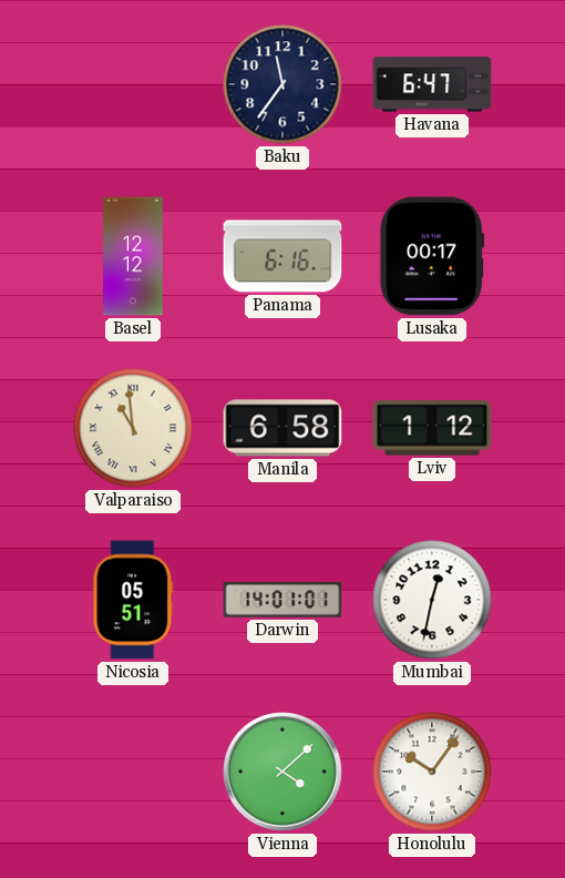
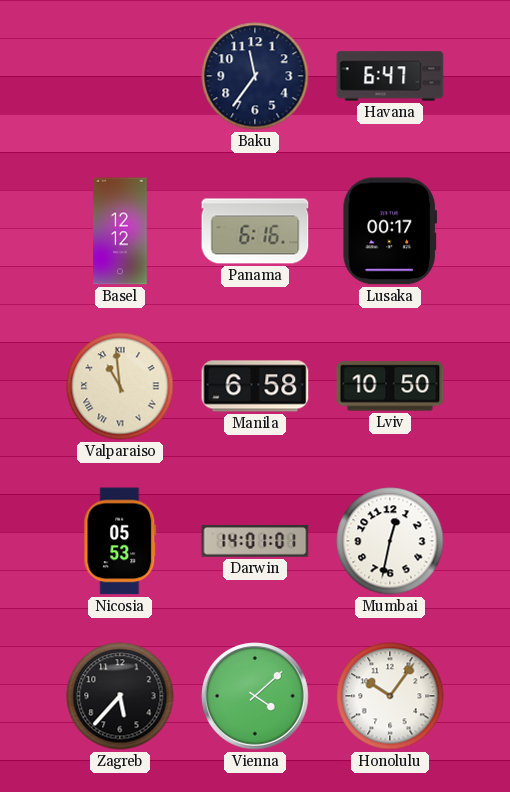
Lviv: 1:12 -> 10:50 (390, 386)
Nicosia: 05:51 -> 05:53 (120, 541)
Zagreb: none -> 5:37 (120, 696)
